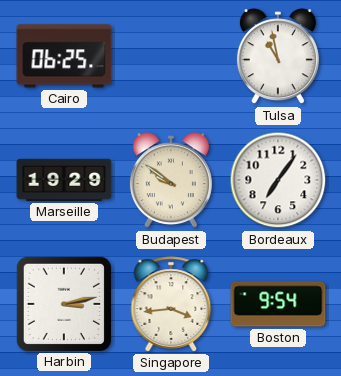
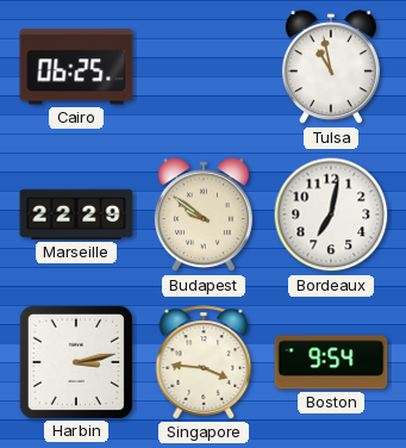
Marseille: 19:29 -> 22:29 (76, 214)
Bordeaux: 7:06 -> 7:02 (331, 214)
Singapore: 3:44 -> 3:46 (204, 362)
